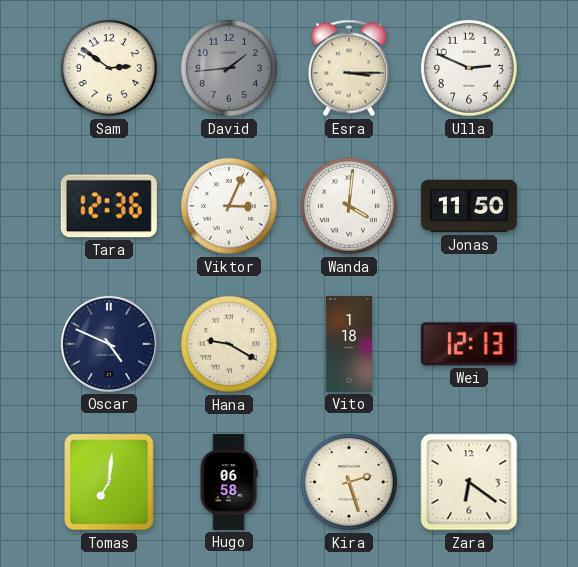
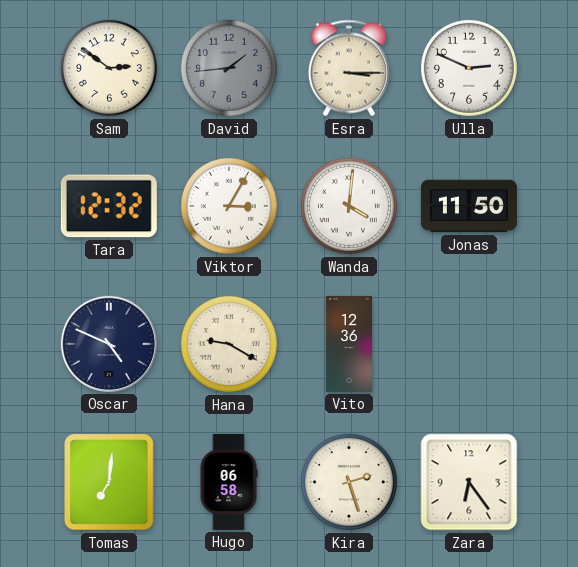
Tara: 12:36 -> 12:32 (109, 206)
Viktor: 3:04 -> 3:05 (229, 206)
Vito: 1:18 -> 12:36 (348, 344)
Wei: 12:13 -> none (469, 344)
Zara: 6:21 -> 6:24 (469, 482)
